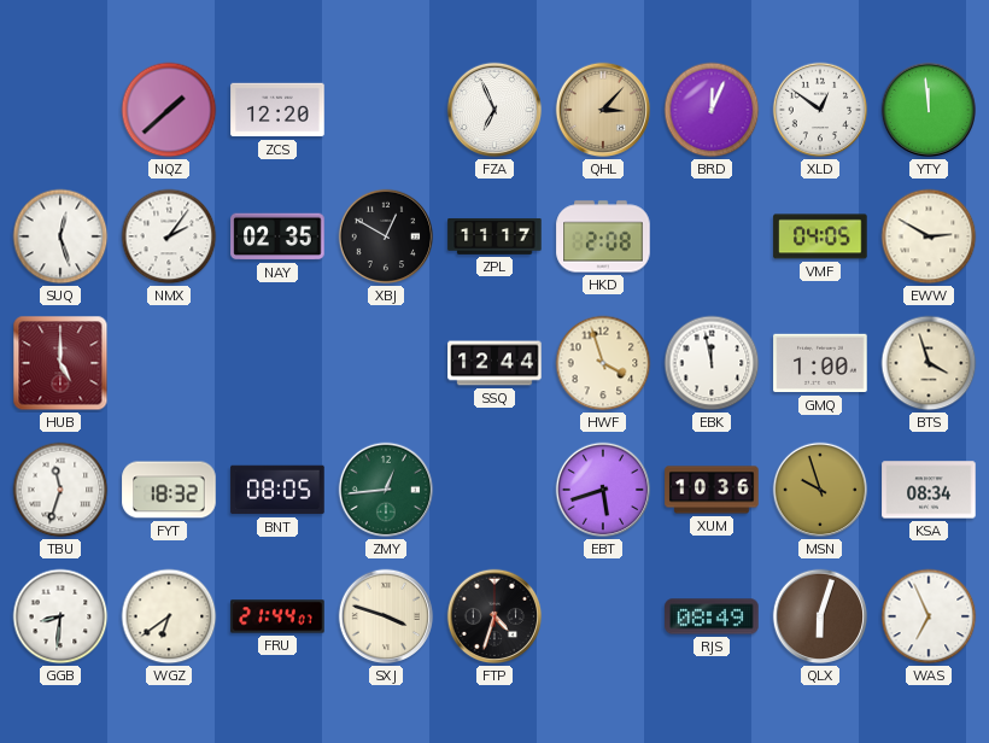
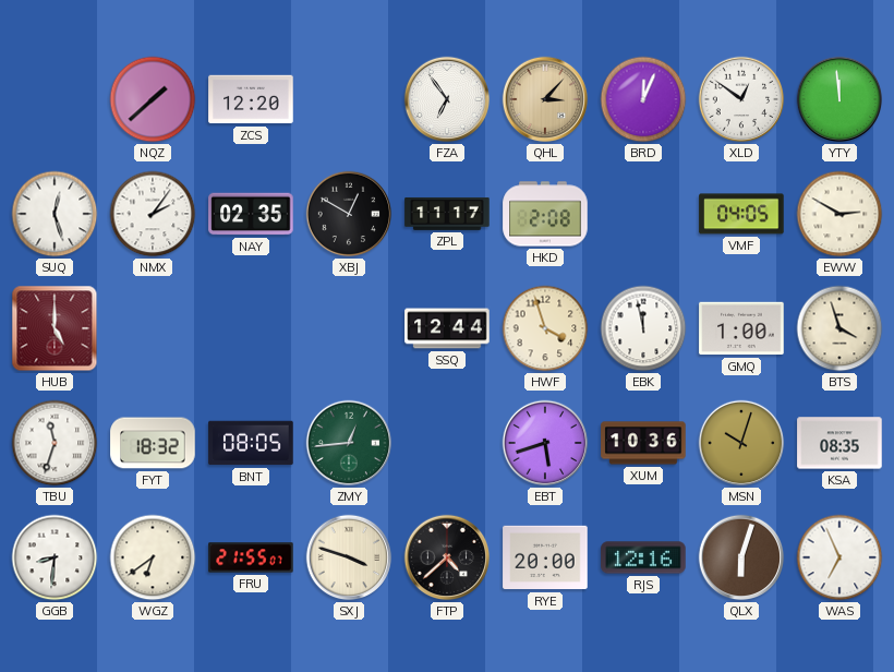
FZA: 6:56 -> 6:54 (447, 99)
MSN: 9:57 -> 10:03 (741, 443)
KSA: 08:34 -> 08:35 (839, 443)
FRU: 21:44 -> 21:55 (251, 557)
FTP: 4:33 -> 4:38 (447, 557)
RYE: none -> 20:00 (545, 557)
RJS: 08:49 -> 12:16 (643, 557)
